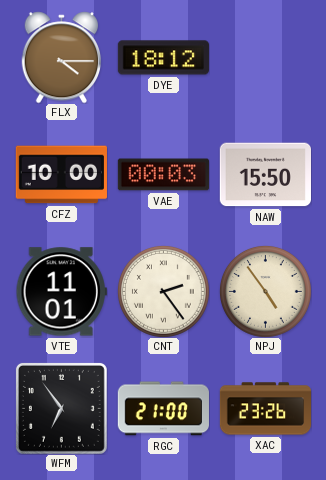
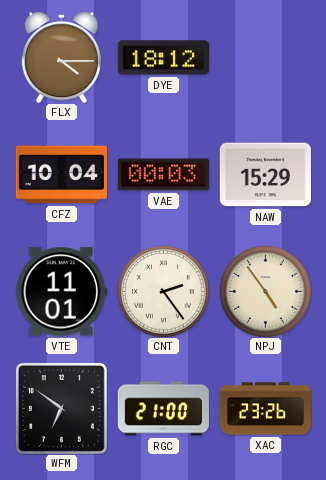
CFZ: 10:00 -> 10:04 (61, 175)
NAW: 15:50 -> 15:29 (265, 175)
WFM: 6:54 -> 6:51 (61, 408)
